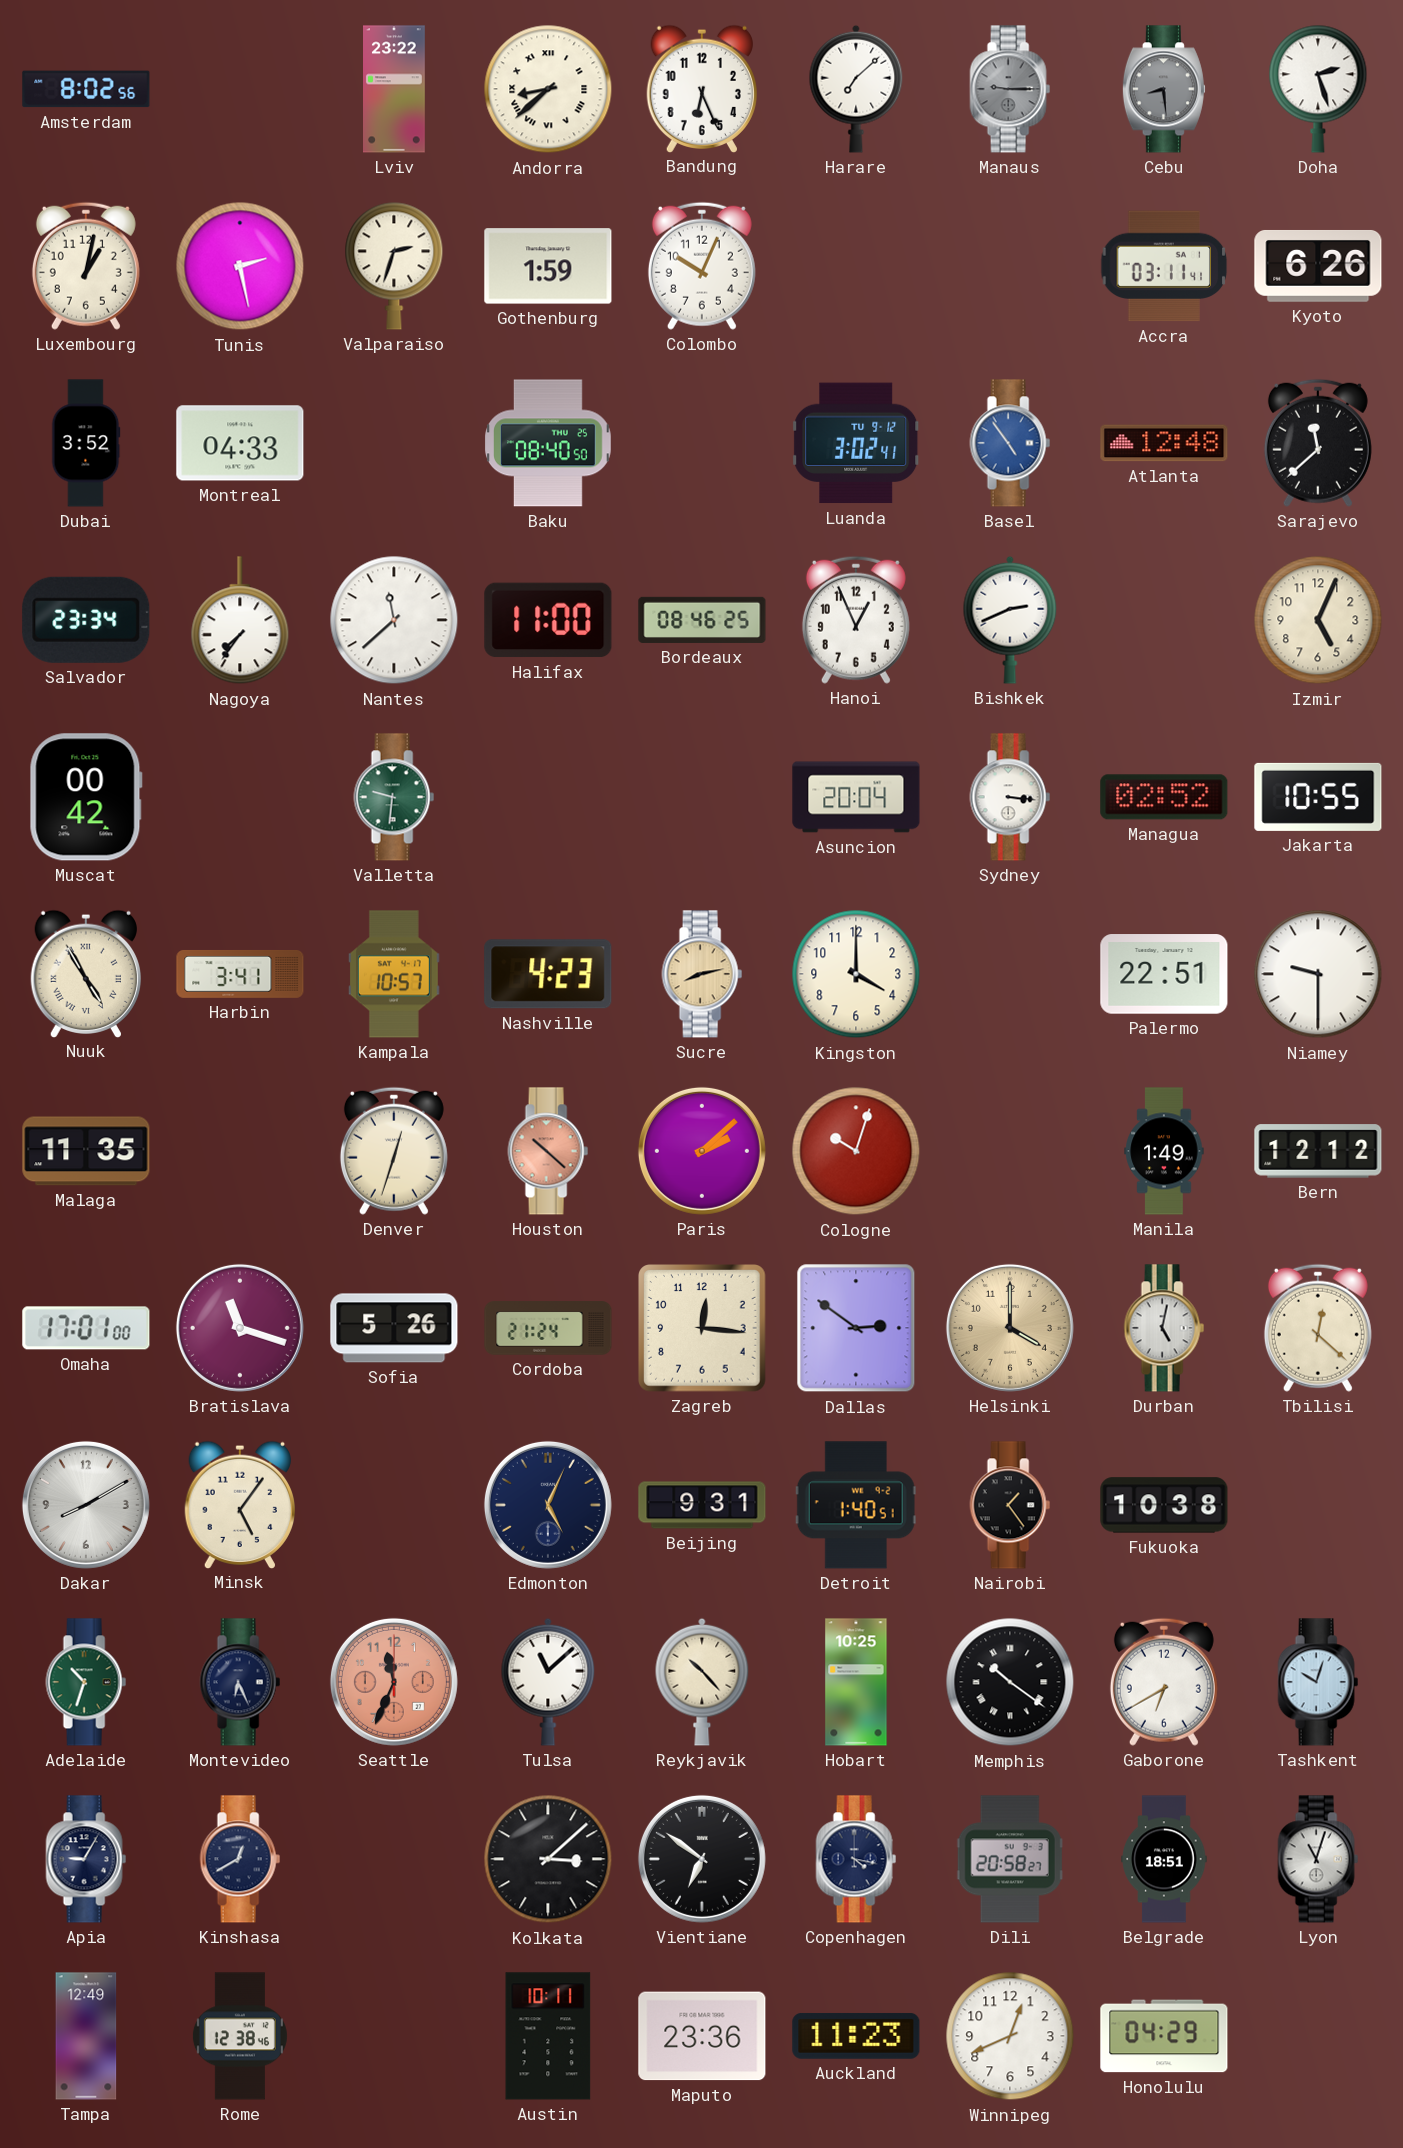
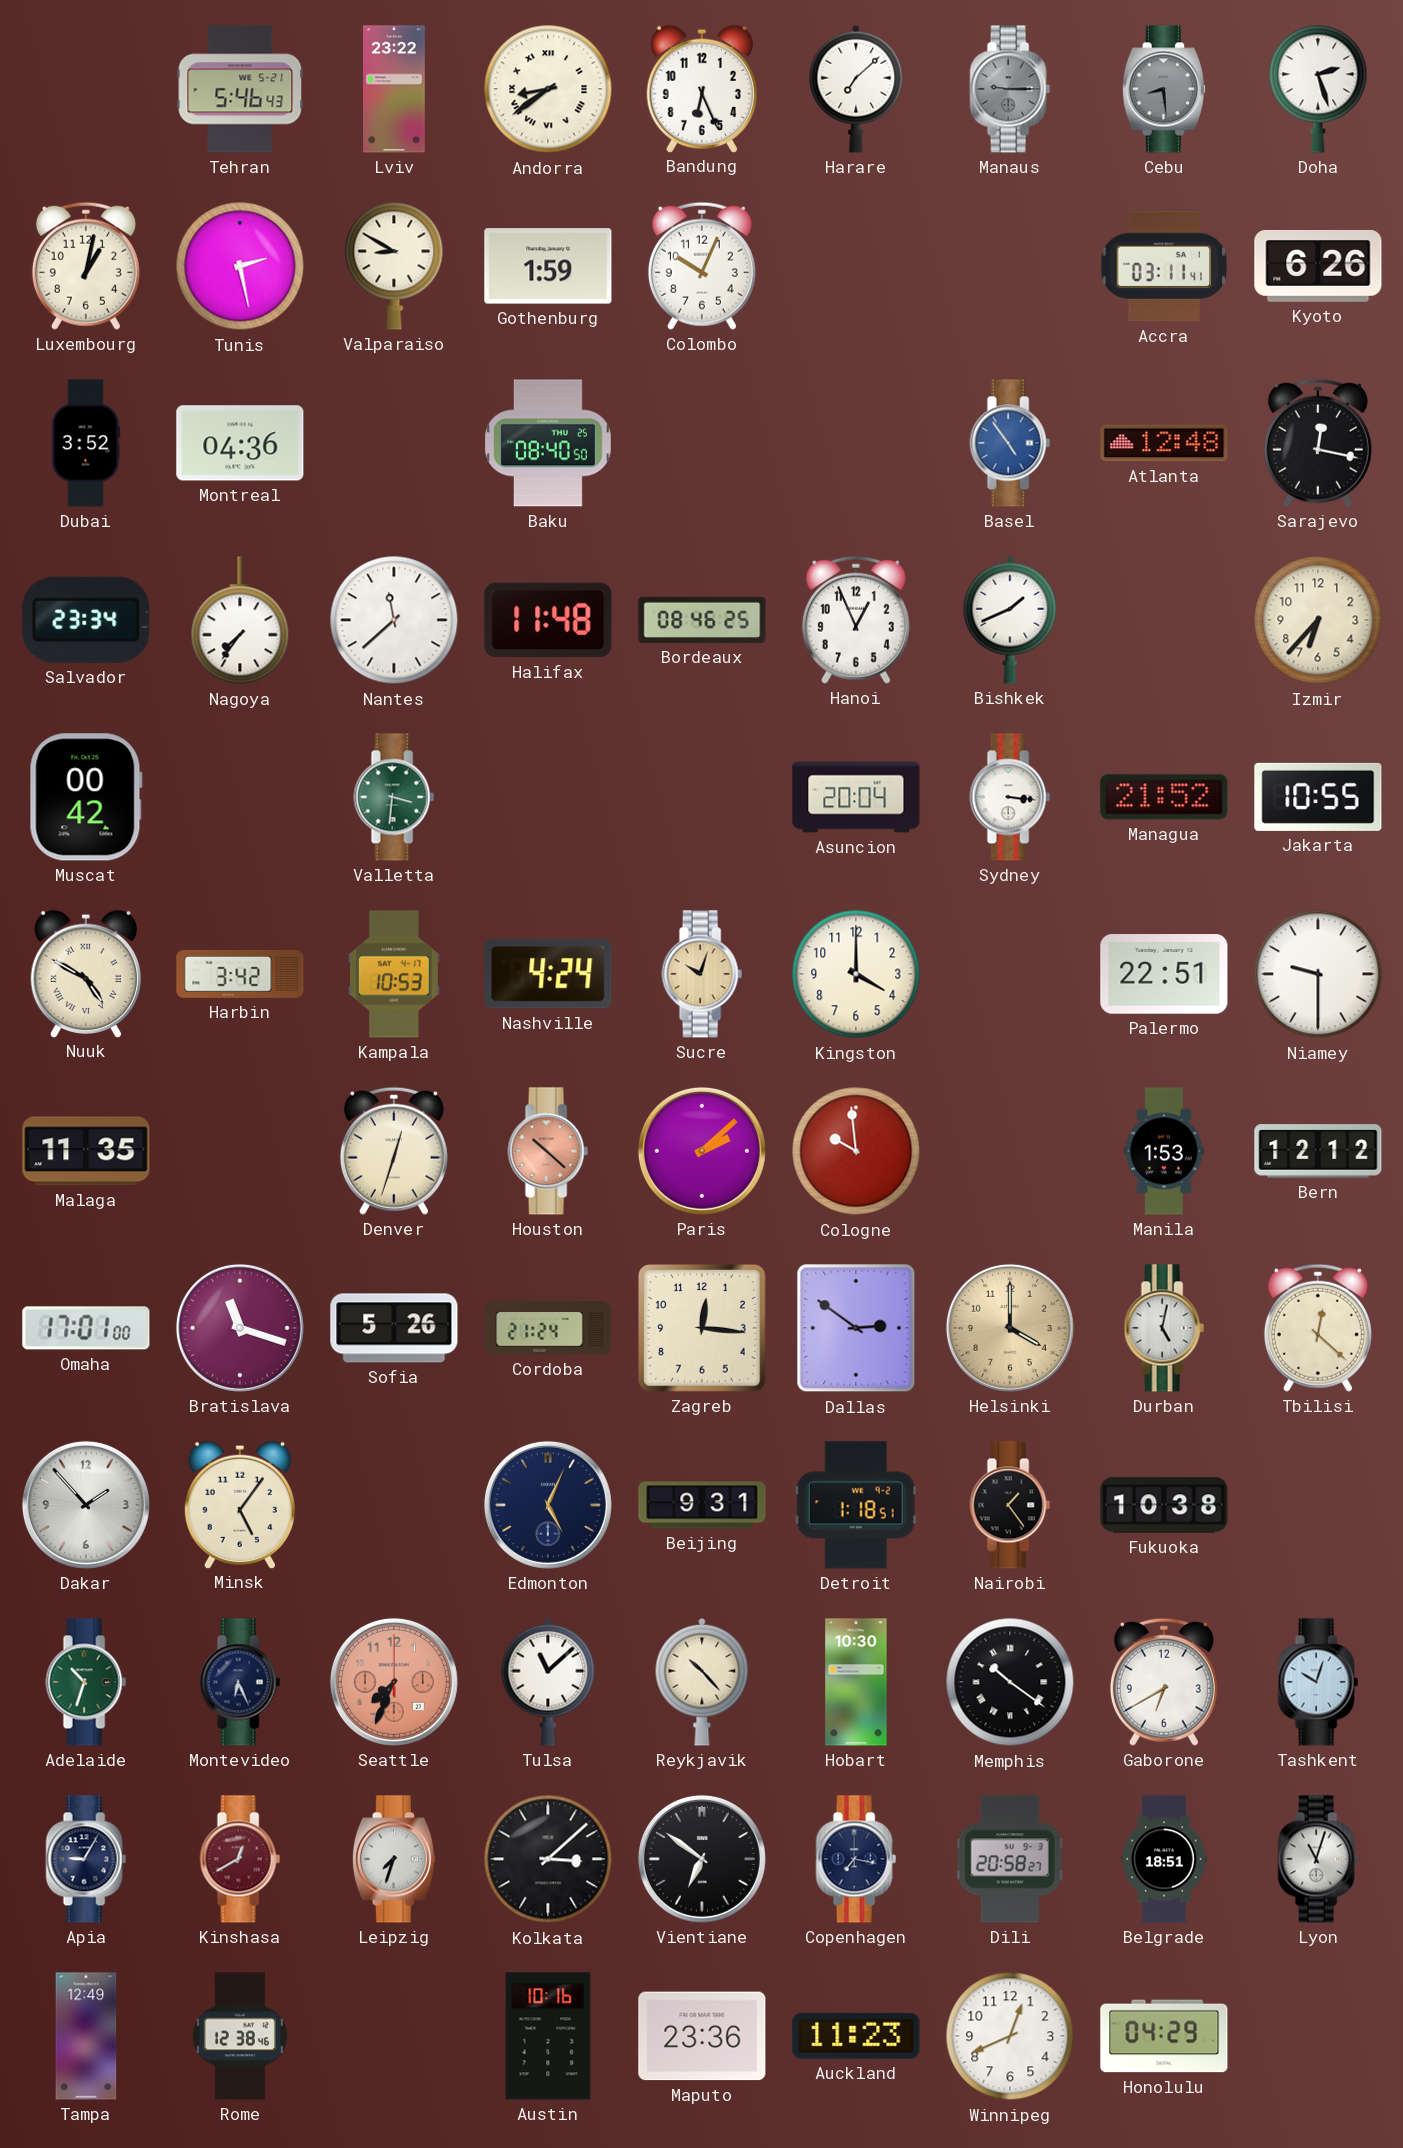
Amsterdam: 8:02 -> none (86, 89)
Tehran: none -> 5:46 (240, 89)
Andorra: 8:38 -> 8:39 (548, 89)
Valparaiso: 2:33 -> 8:50 (394, 266)
Montreal: 04:33 -> 04:36 (240, 443)
Luanda: 3:02 -> none (857, 443)
Sarajevo: 11:38 -> 12:17 (1318, 443)
Halifax: 11:00 -> 11:48 (548, 620)
Bishkek: 2:41 -> 1:41 (1010, 620)
Izmir: 5:04 -> 6:37 (1318, 620)
Valletta: 9:31 -> 3:31 (394, 797)
Managua: 02:52 -> 21:52 (1164, 797)
Nuuk: 4:55 -> 4:50 (85, 973)
Harbin: 3:41 -> 3:42 (240, 974)
Kampala: 10:57 -> 10:53 (394, 974)
Nashville: 4:23 -> 4:24 (548, 974)
Sucre: 8:13 -> 10:03 (702, 974)
Cologne: 10:03 -> 9:59 (856, 1151)
Manila: 1:49 -> 1:53 (1164, 1151)
Dakar: 8:10 -> 1:53 (86, 1505)
Detroit: 1:40 -> 1:18 (856, 1505)
Seattle: 11:34 -> 7:34 (394, 1682)
Hobart: 10:25 -> 10:30 (856, 1682)
Kinshasa dial: navy -> burgundy (240, 1859)
Leipzig: none -> 7:33 (394, 1859)
Copenhagen: 4:17 -> 7:17 (856, 1859)
Austin: 10:11 -> 10:16 (548, 2036)
